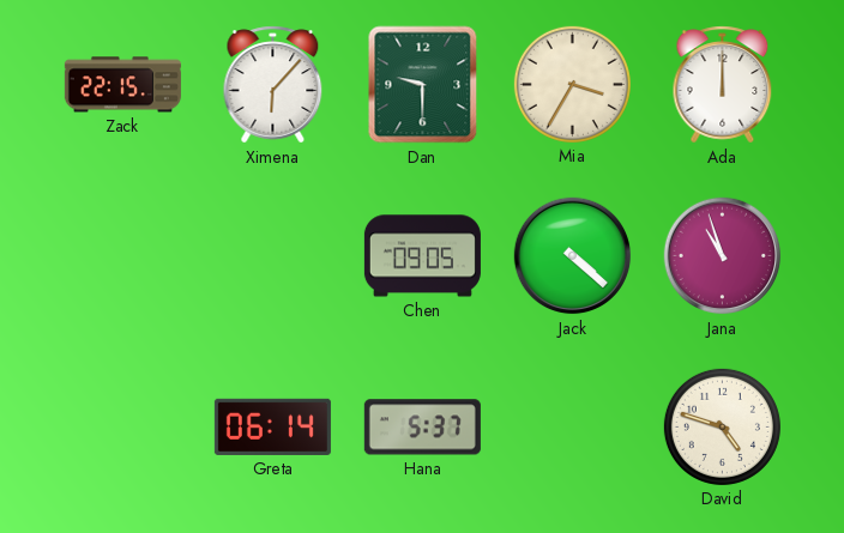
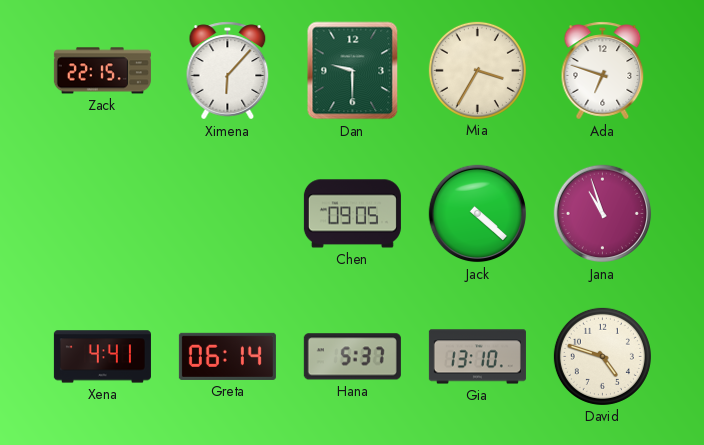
Ada: 12:00 -> 6:48 (603, 71)
Xena: none -> 4:41 (102, 357)
Gia: none -> 13:10 (477, 357)
